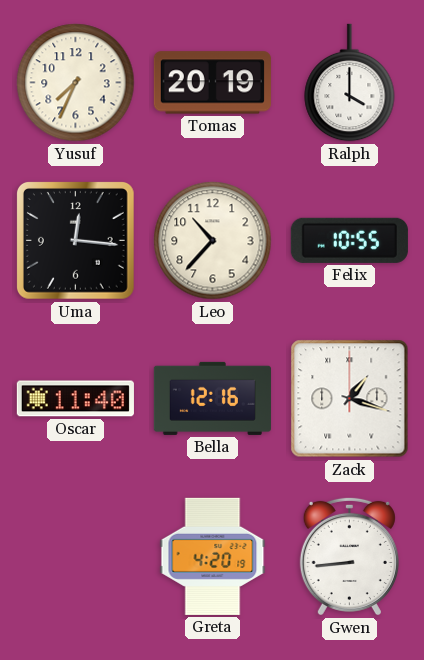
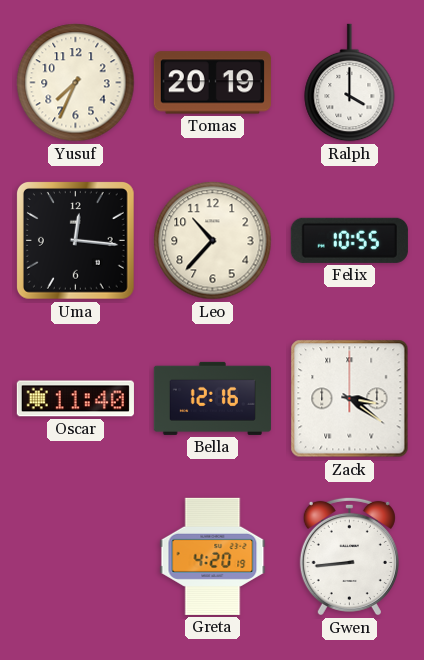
Zack: 1:18 -> 3:21 (350, 399)
